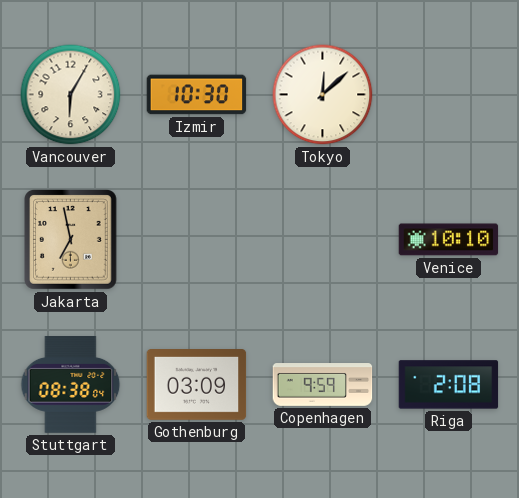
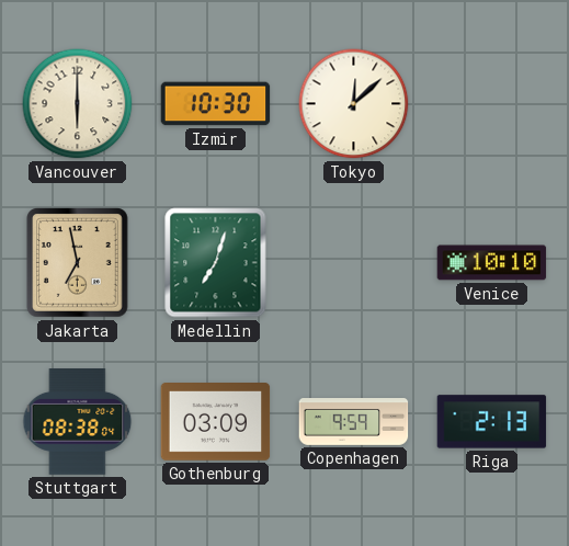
Vancouver: 6:05 -> 6:00 (78, 104)
Medellin: none -> 7:03 (216, 263)
Riga: 2:08 -> 2:13 (492, 422)
